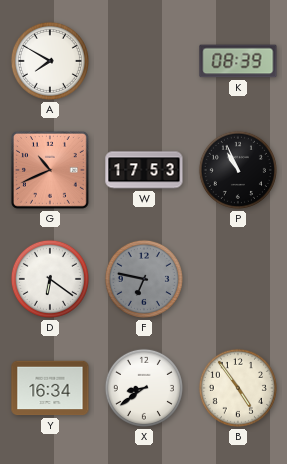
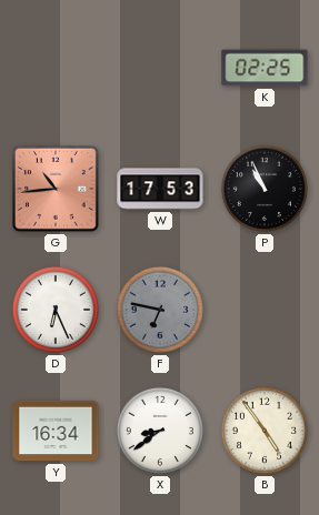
A: 7:50 -> none (50, 61)
K: 08:39 -> 02:25 (265, 68)
G: 10:41 -> 10:44 (56, 189)
D: 6:21 -> 6:26 (56, 310)
